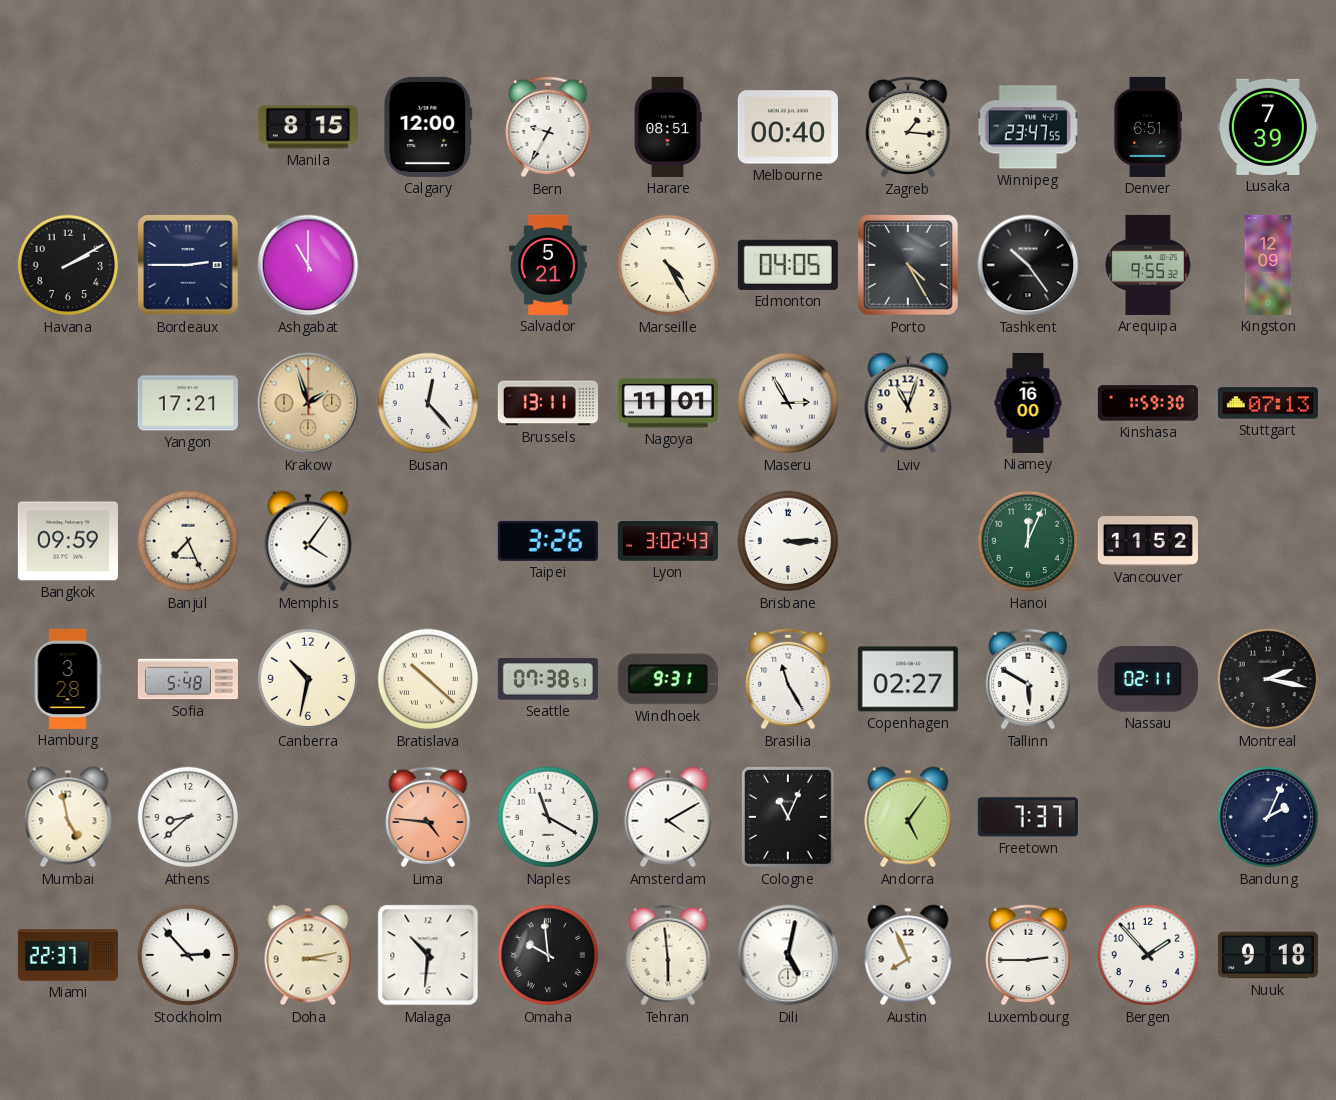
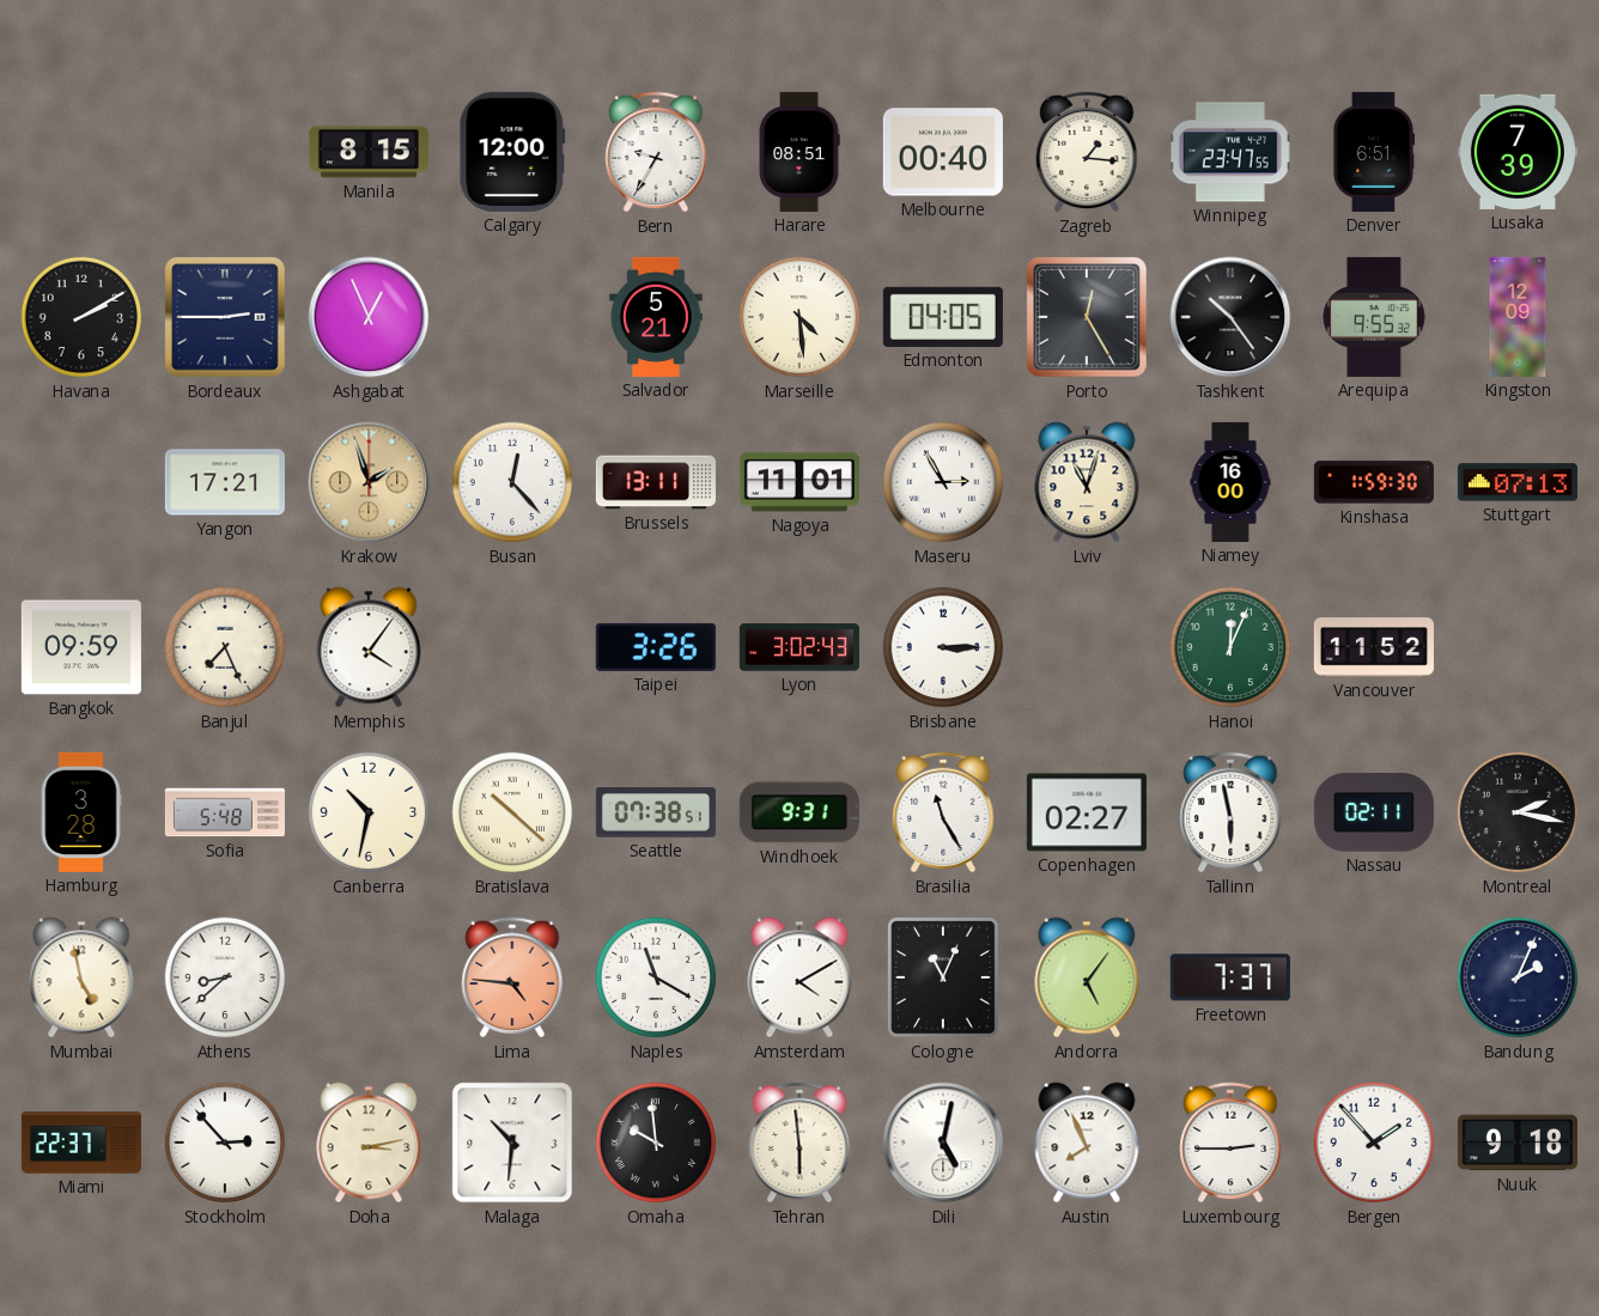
Ashgabat: 11:00 -> 12:56 (369, 317)
Marseille: 4:25 -> 4:29 (799, 317)
Porto: 4:25 -> 12:25 (1087, 317)
Tallinn: 5:50 -> 5:58 (1230, 812)
